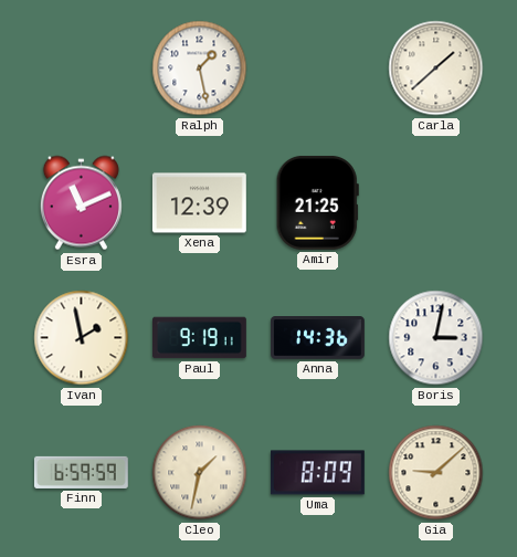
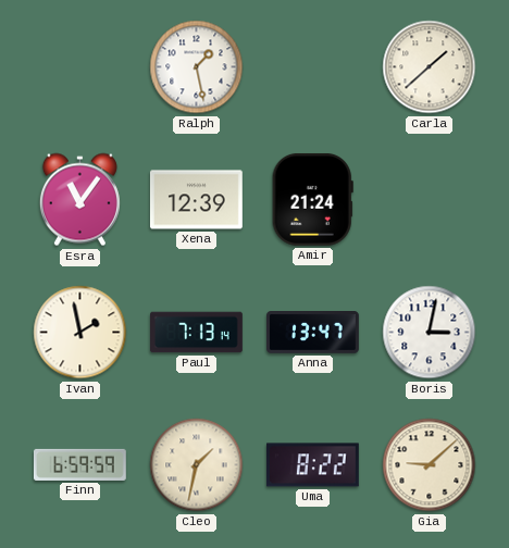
Esra: 11:11 -> 11:06 (79, 200)
Amir: 21:25 -> 21:24 (312, 199)
Paul: 9:19 -> 7:13 (197, 333)
Anna: 14:36 -> 13:47 (313, 333)
Uma: 8:09 -> 8:22 (312, 465)
